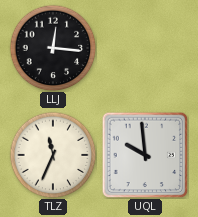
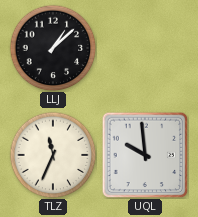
LLJ: 12:16 -> 1:08 (53, 48)
